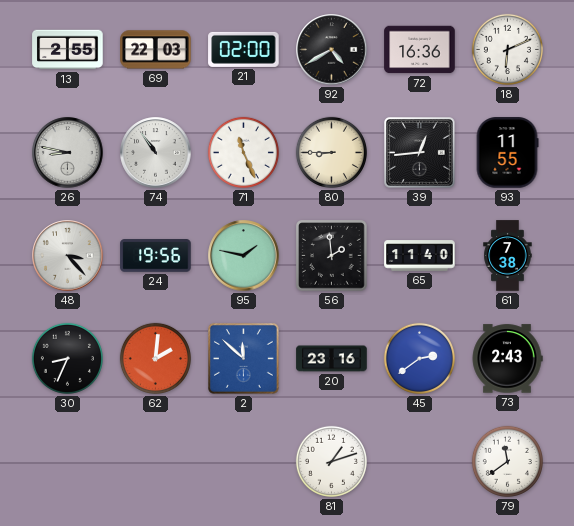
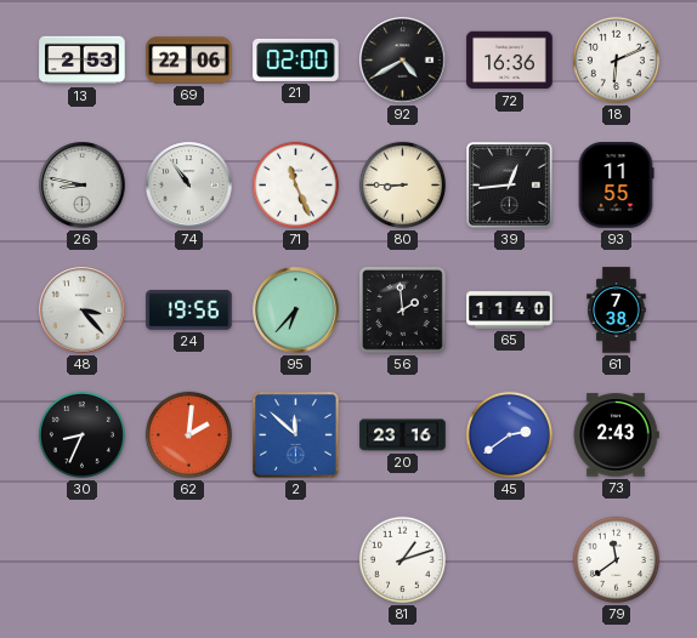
13: 2:55 -> 2:53 (83, 61)
69: 22:03 -> 22:06 (189, 61)
95: 1:47 -> 6:37 (296, 311)
